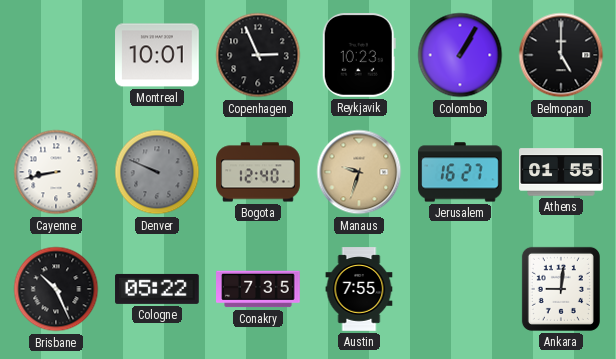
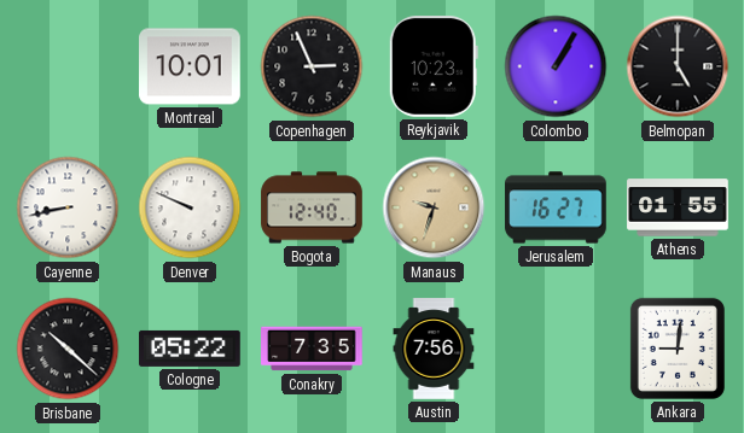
Denver dial: grey -> white (190, 207)
Brisbane: 10:26 -> 10:22 (68, 349)
Austin: 7:55 -> 7:56 (434, 349)
